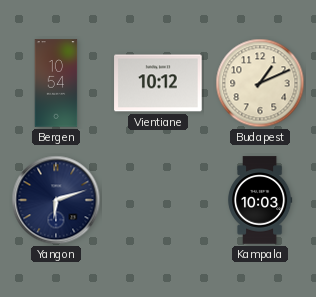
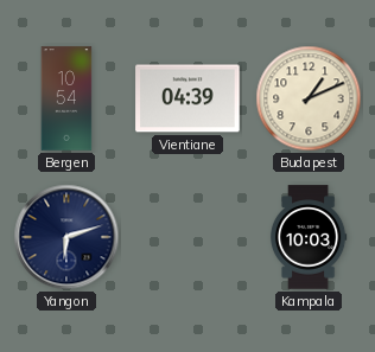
Vientiane: 10:12 -> 04:39 (188, 98)
